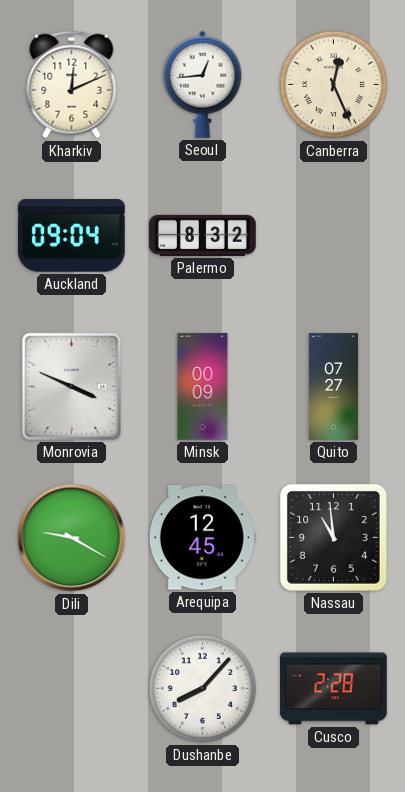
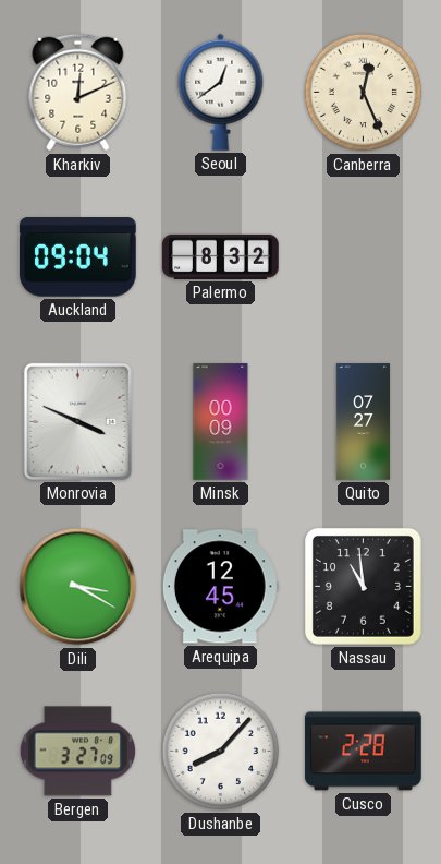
Seoul: 12:44 -> 12:39 (221, 92)
Dili: 9:20 -> 3:20 (78, 587)
Bergen: none -> 3:27 (77, 752)
